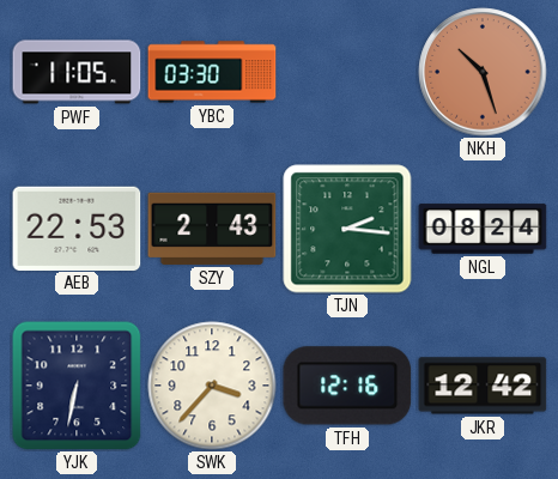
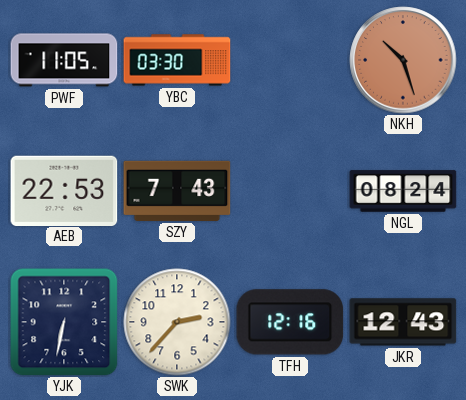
SZY: 2:43 -> 7:43 (177, 191)
TJN: 2:16 -> none (347, 229)
SWK: 3:37 -> 2:37 (177, 322)
JKR: 12:42 -> 12:43 (403, 322)
